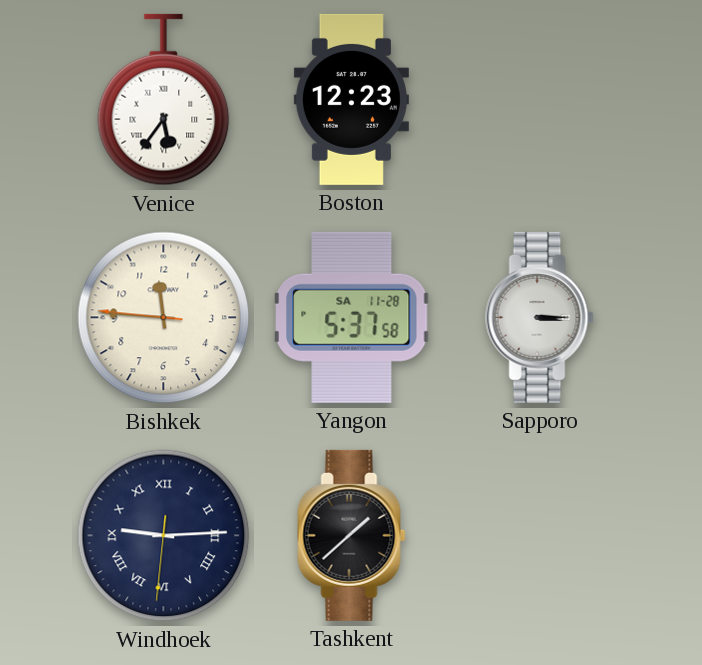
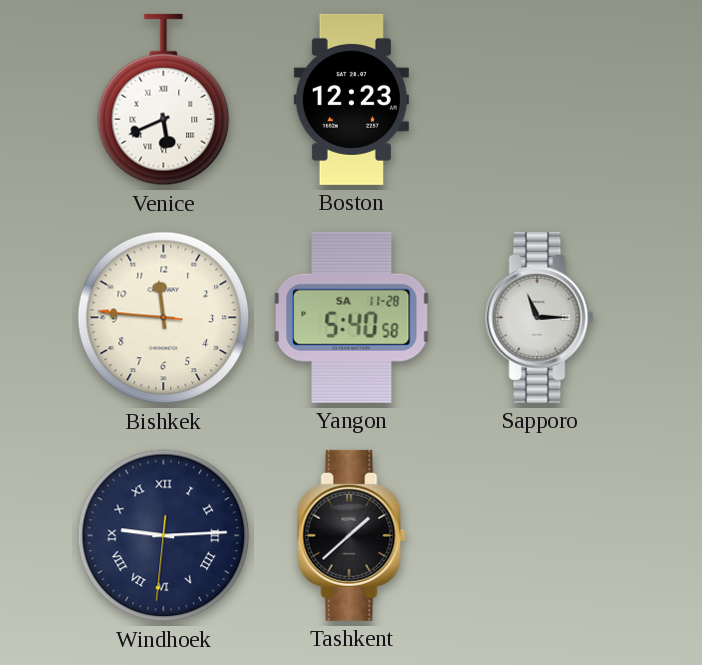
Venice: 5:36 -> 5:41 (164, 100)
Yangon: 5:37 -> 5:40 (352, 317)
Sapporo: 3:15 -> 11:15 (540, 317)
